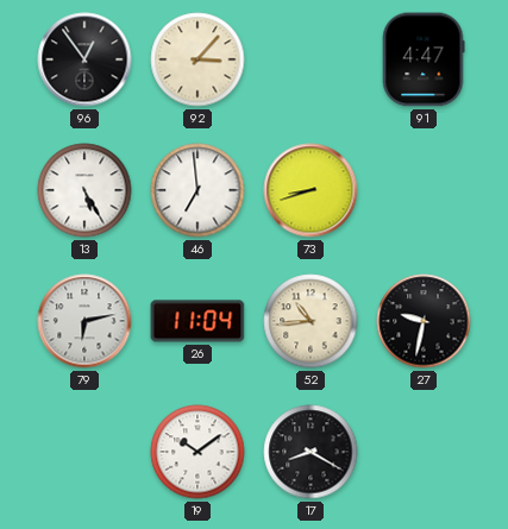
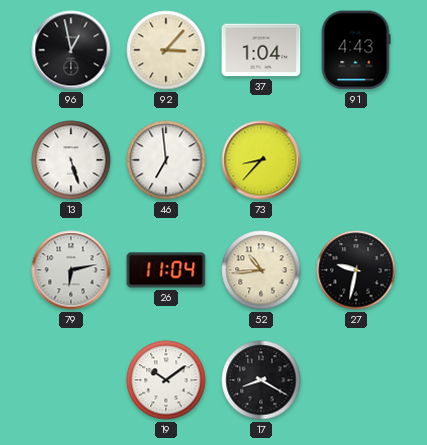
96: 12:54 -> 12:58 (71, 50)
37: none -> 1:04 (261, 50)
91: 4:47 -> 4:43 (356, 50)
13: 5:25 -> 5:27 (71, 160)
73: 8:42 -> 8:37 (261, 160)
